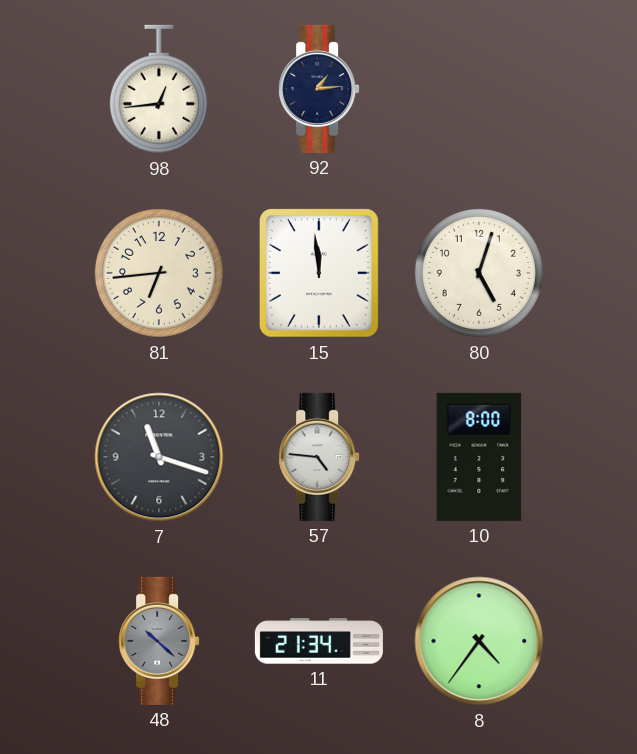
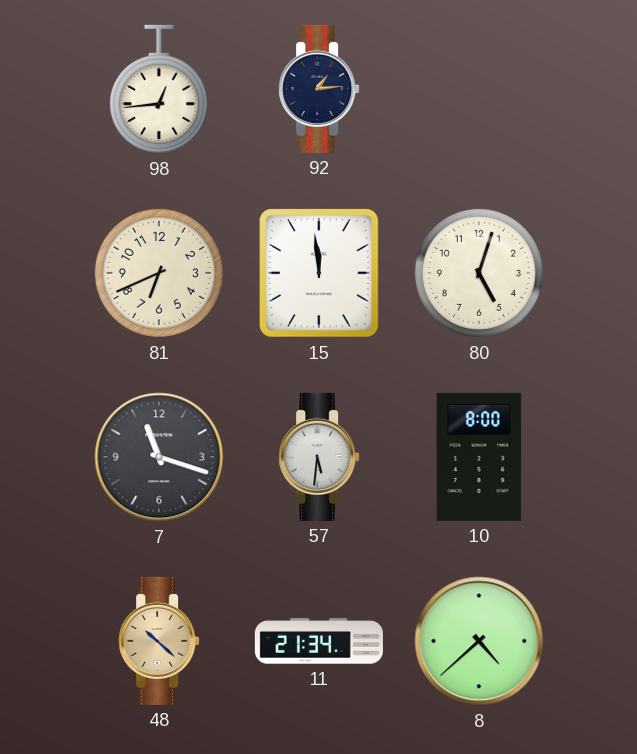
81: 6:44 -> 6:41 (159, 273)
57: 4:46 -> 5:31 (319, 457)
48 dial: grey -> champagne (159, 641)
8: 4:36 -> 4:38 (479, 641)
